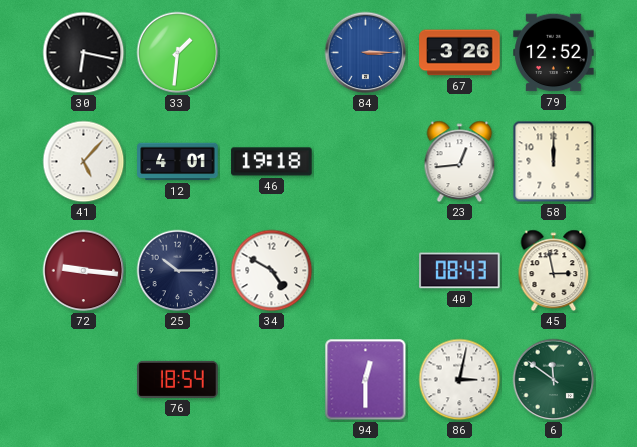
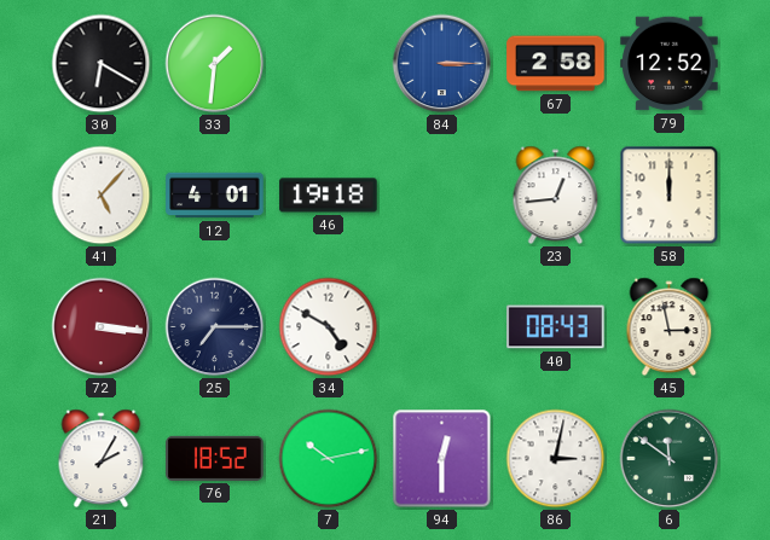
30: 6:17 -> 6:20 (102, 64)
67: 3:26 -> 2:58 (556, 64)
72: 9:16 -> 3:16 (102, 327)
25: 10:15 -> 7:15 (215, 327)
21: none -> 2:05 (102, 459)
76: 18:54 -> 18:52 (215, 458)
7: none -> 10:13 (329, 459)
